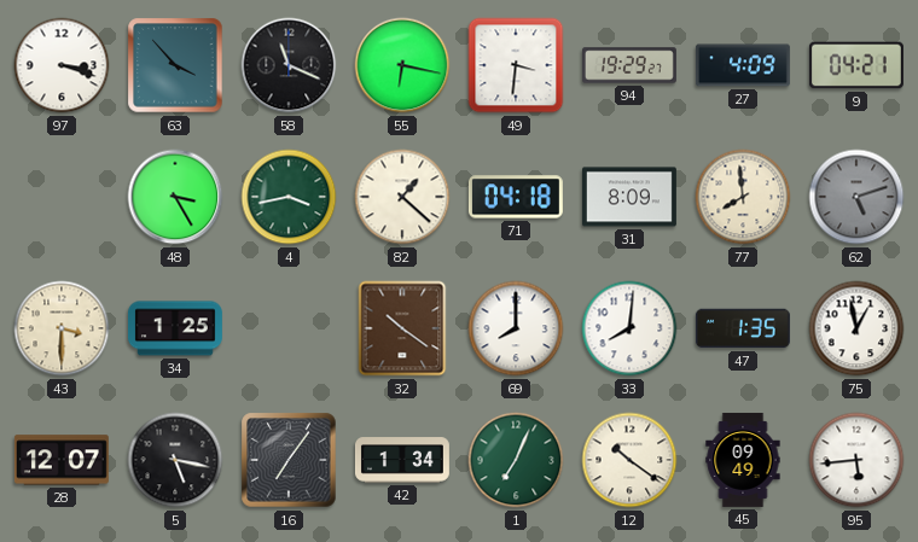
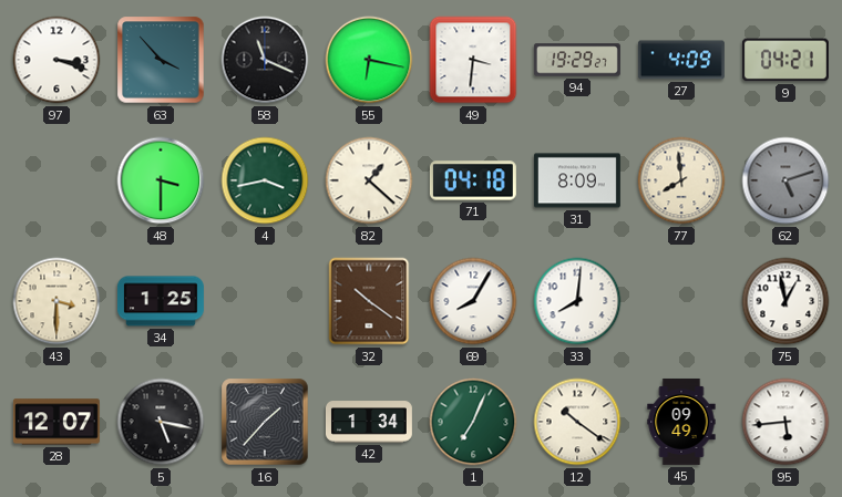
48: 3:25 -> 3:30 (161, 180)
69: 8:00 -> 8:05 (473, 301)
47: 1:35 -> none (743, 328)
16: 7:06 -> 1:37 (265, 422)
